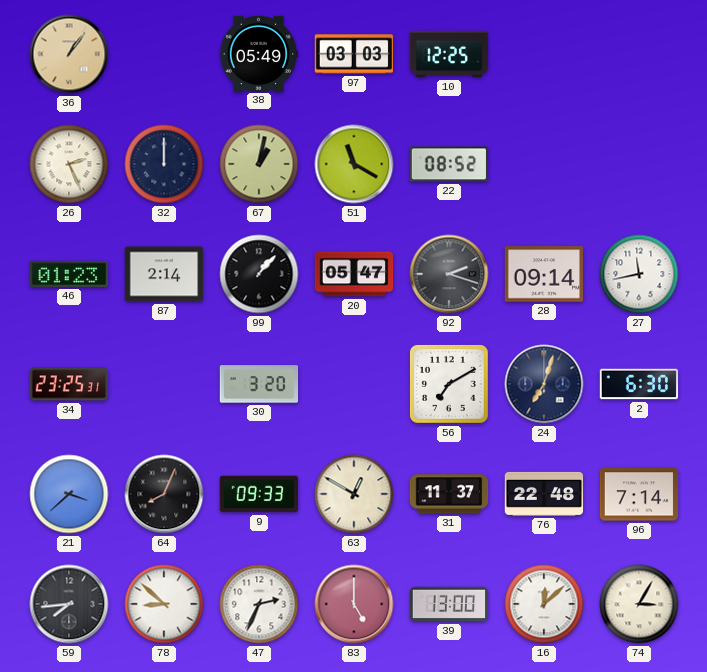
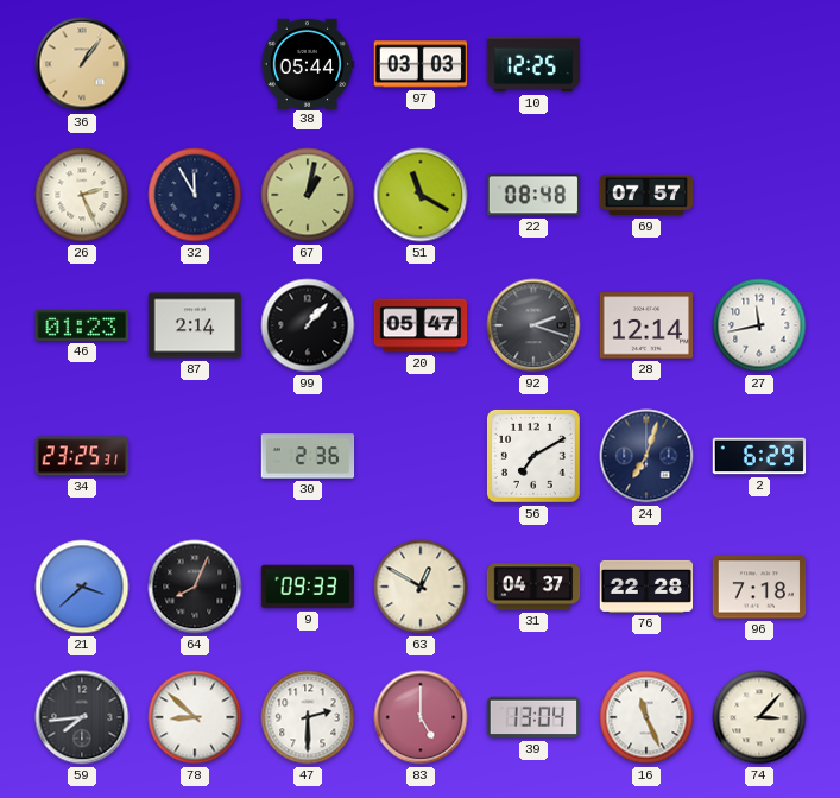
38: 05:49 -> 05:44 (308, 63)
32: 12:00 -> 11:55 (195, 195)
22: 08:52 -> 08:48 (533, 195)
69: none -> 07:57 (646, 195)
28: 09:14 -> 12:14 (646, 325)
30: 3:20 -> 2:36 (308, 456)
2: 6:30 -> 6:29 (759, 456)
31: 11:37 -> 04:37 (533, 587)
76: 22:48 -> 22:28 (646, 587)
96: 7:14 -> 7:18 (759, 587)
47: 2:34 -> 2:30 (308, 717)
39: 13:00 -> 13:04 (533, 717)
16: 12:08 -> 11:26 (646, 717)
74: 3:05 -> 3:07 (759, 717)
